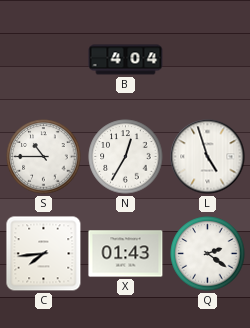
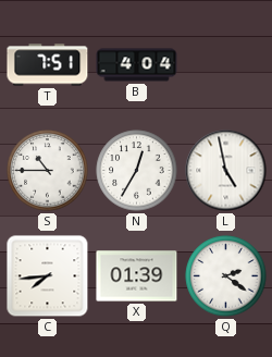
T: none -> 7:51 (48, 65)
L: 4:57 -> 4:58 (226, 171)
X: 01:43 -> 01:39 (137, 276)
